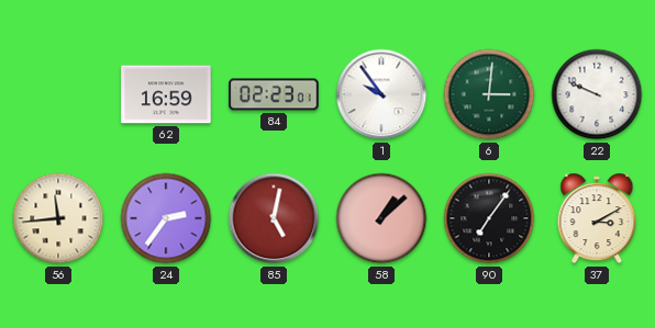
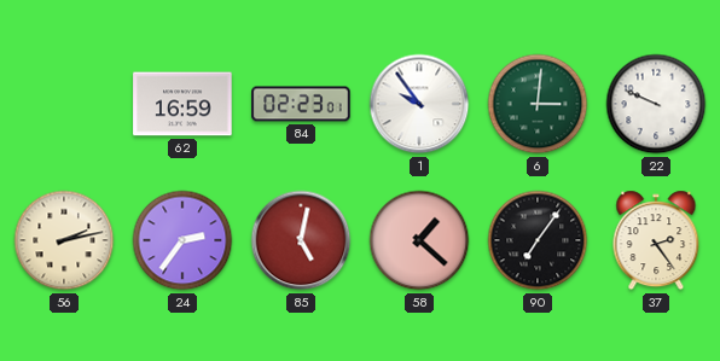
56: 11:44 -> 2:13 (64, 240)
58: 1:08 -> 1:22 (419, 240)
37: 3:10 -> 2:24 (656, 240)
